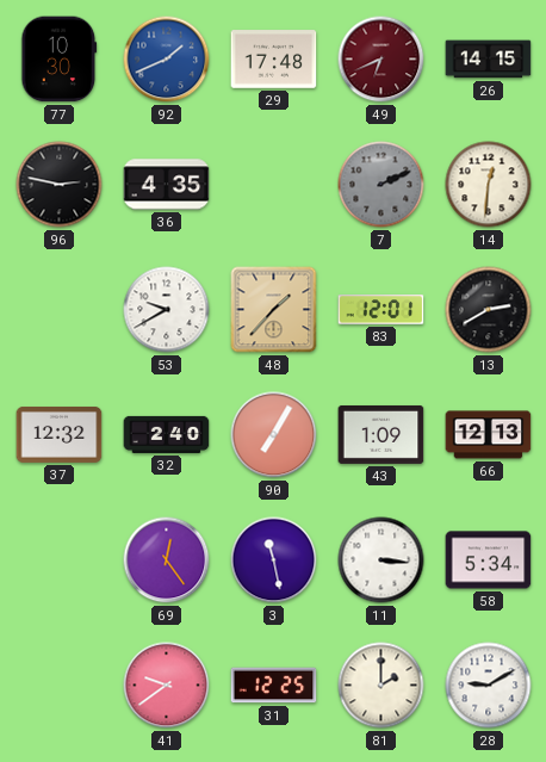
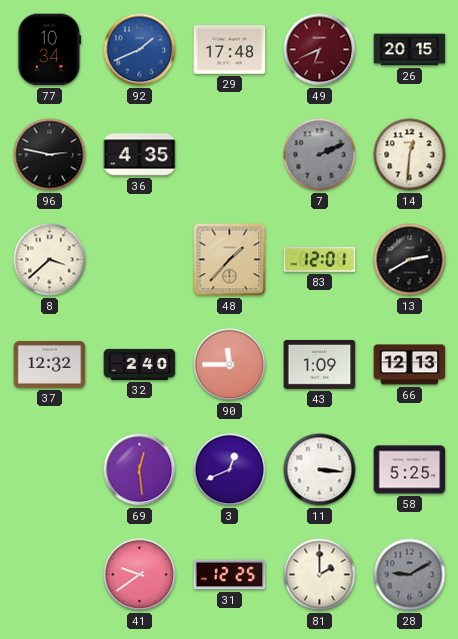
77: 10:30 -> 10:34 (50, 50)
26: 14:15 -> 20:15 (410, 50)
8: none -> 3:38 (50, 260)
53: 9:40 -> none (167, 310)
90: 7:05 -> 11:45 (230, 365)
69: 12:24 -> 12:29 (140, 470)
3: 11:28 -> 12:41 (230, 470)
58: 5:34 -> 5:25 (410, 470)
28 dial: white -> grey (410, 575)
